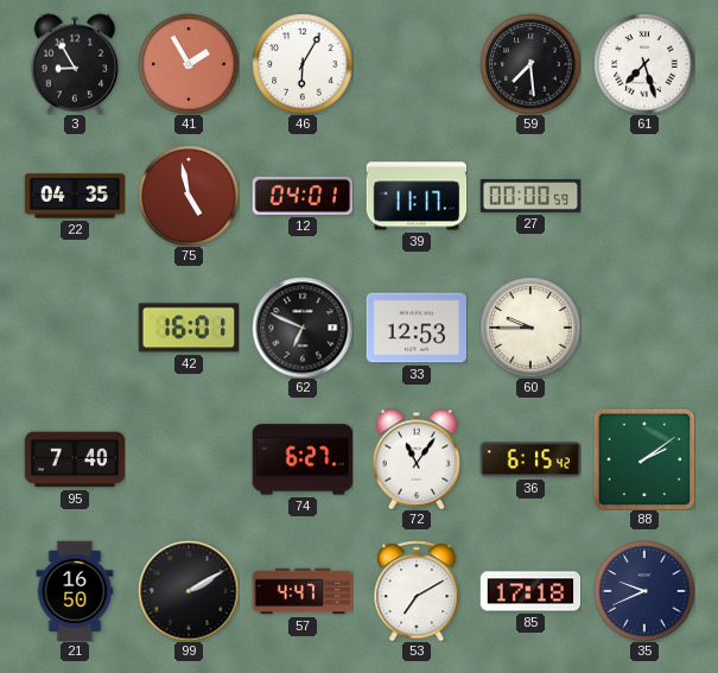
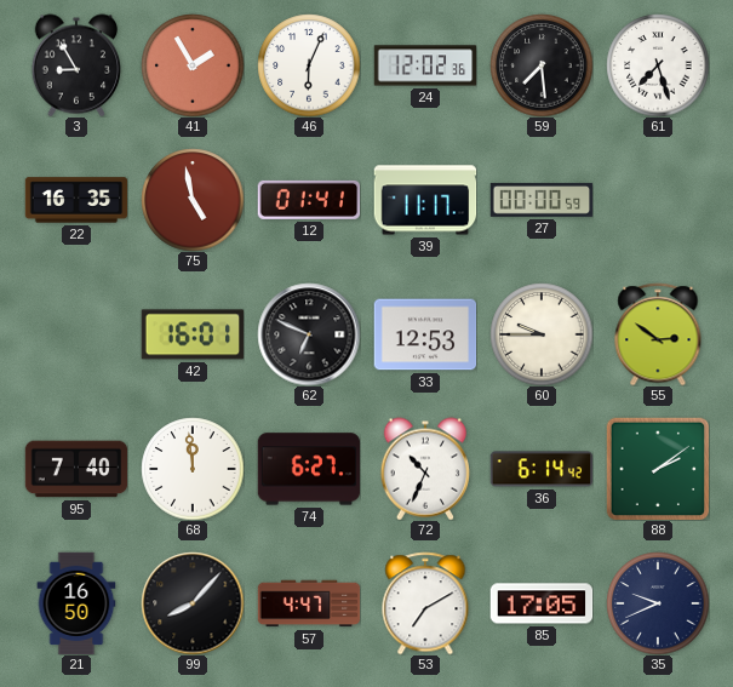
46: 6:05 -> 6:04 (309, 65)
24: none -> 12:02 (425, 65)
22: 04:35 -> 16:35 (76, 200)
12: 04:01 -> 01:41 (309, 200)
55: none -> 2:51 (658, 334)
68: none -> 11:59 (193, 469)
72: 11:06 -> 10:34 (425, 469)
36: 6:15 -> 6:14 (542, 469)
99: 2:10 -> 8:07 (193, 603)
85: 17:18 -> 17:05 (542, 603)
